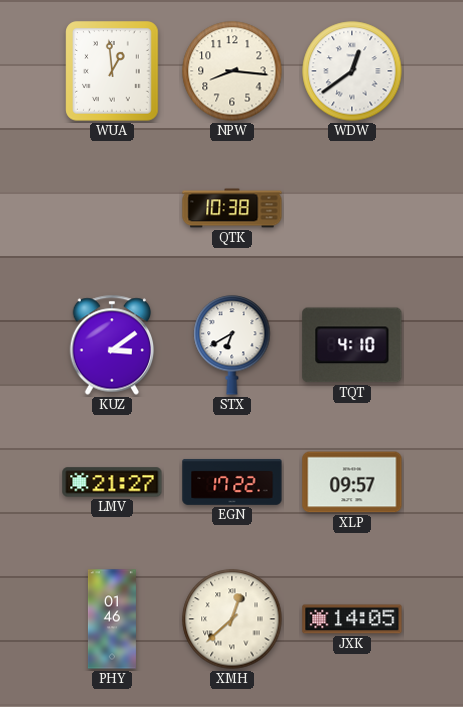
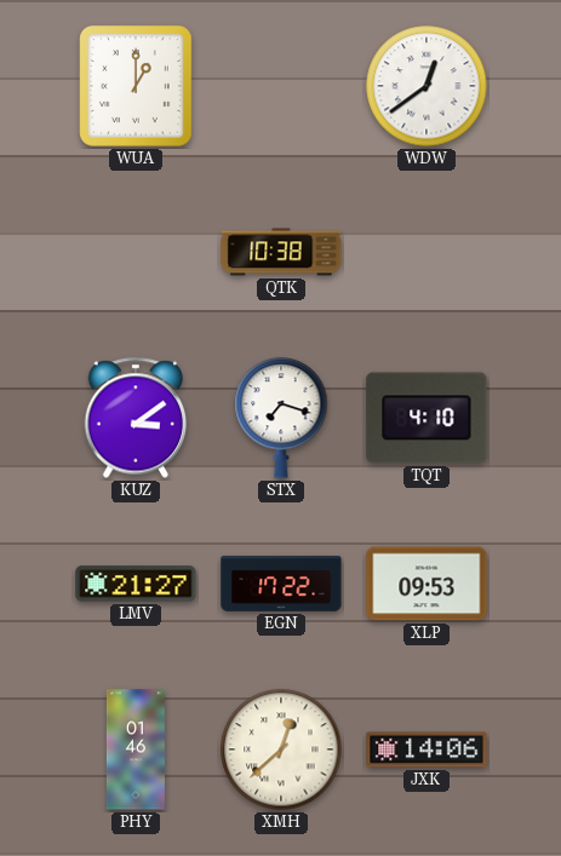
WUA: 12:59 -> 1:00 (136, 86)
NPW: 8:16 -> none (232, 71)
STX: 6:40 -> 7:18 (281, 418)
XLP: 09:57 -> 09:53 (427, 584)
JXK: 14:05 -> 14:06 (427, 749)
